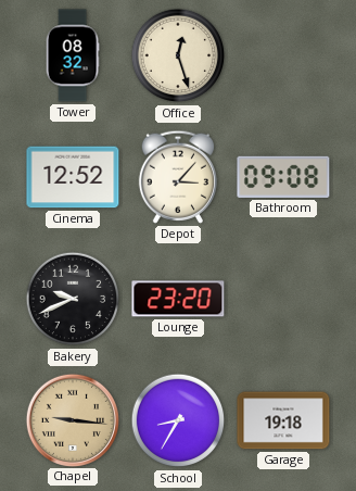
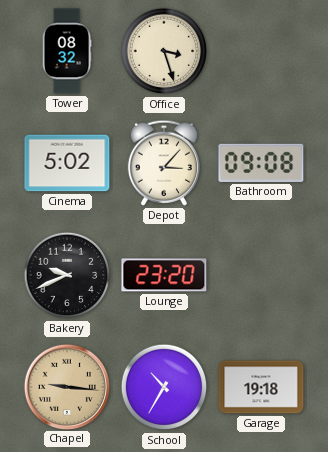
Office: 12:27 -> 3:27 (164, 51)
Cinema: 12:52 -> 5:02 (67, 163)
School: 8:35 -> 10:35 (164, 387)
